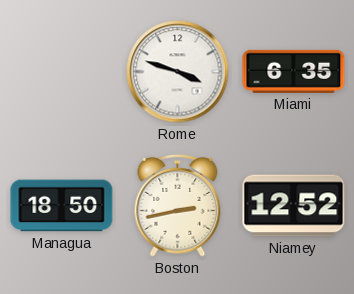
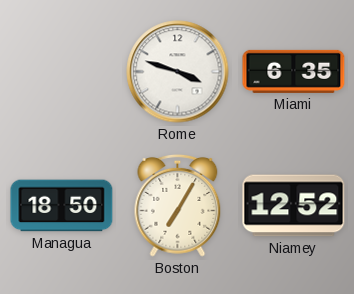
Boston: 2:43 -> 7:05 (178, 205)
